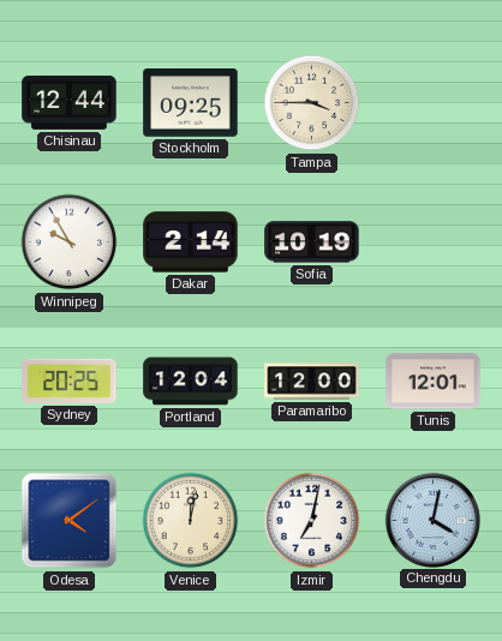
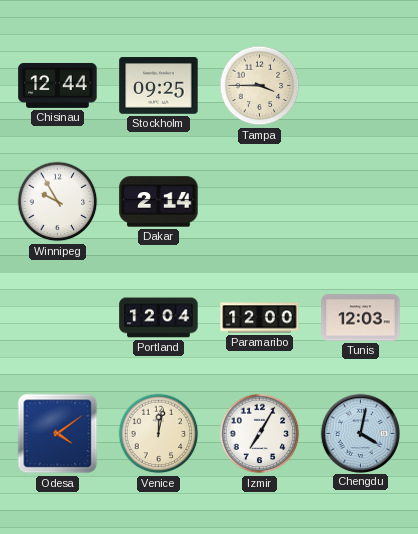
Sofia: 10:19 -> none (312, 242)
Sydney: 20:25 -> none (70, 381)
Tunis: 12:01 -> 12:03 (361, 318)
Izmir: 7:02 -> 7:05 (260, 434)
